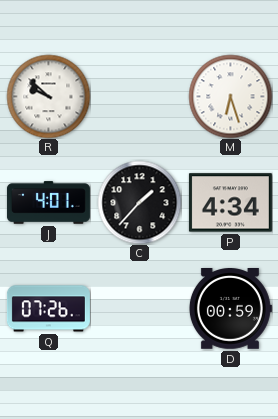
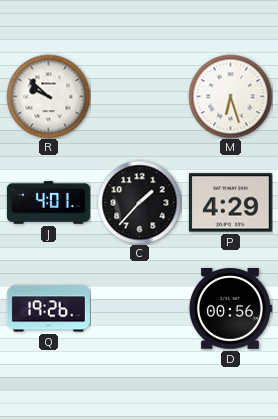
P: 4:34 -> 4:29 (230, 203)
Q: 07:26 -> 19:26 (48, 309)
D: 00:59 -> 00:56 (230, 309)
